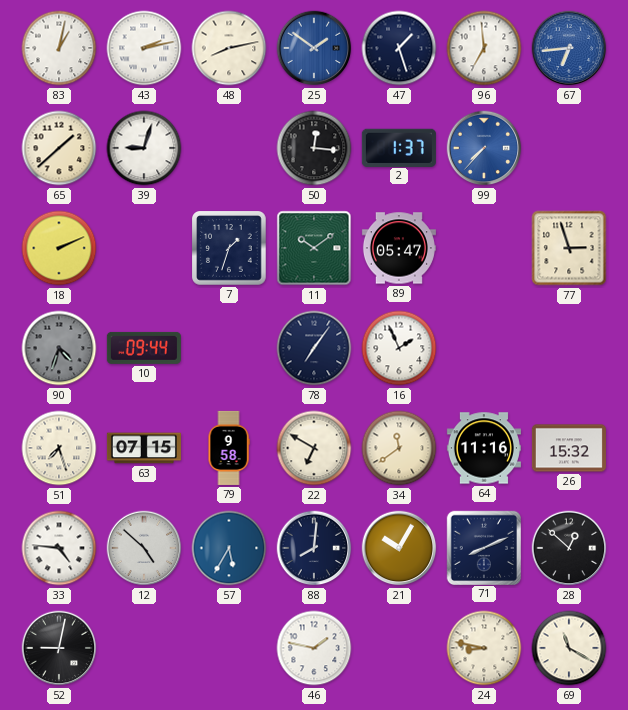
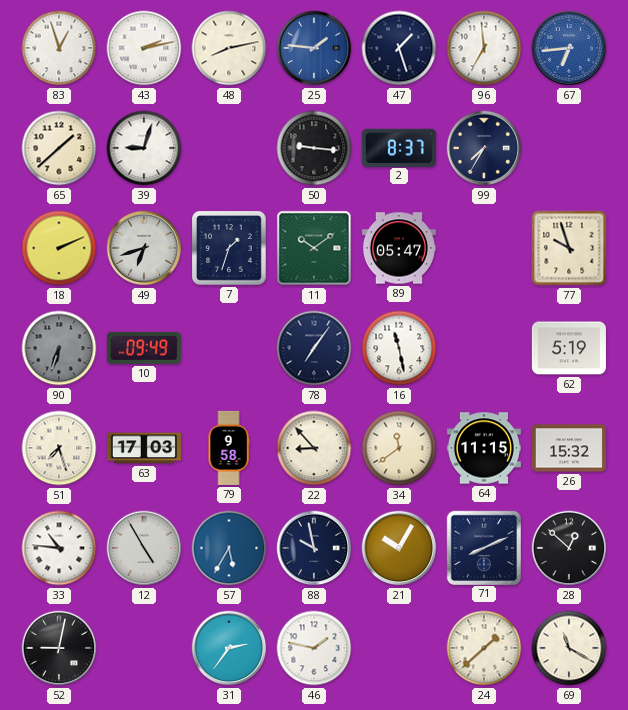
83: 1:02 -> 12:57 (59, 48)
25: 1:51 -> 1:46 (314, 48)
50: 12:16 -> 9:16 (314, 148)
2: 1:37 -> 8:37 (399, 147)
99: 7:37 -> 7:35 (484, 148)
99 dial: blue -> navy (484, 148)
49: none -> 6:42 (144, 248)
77: 2:57 -> 9:57 (569, 248)
90: 4:33 -> 6:33 (59, 348)
10: 09:44 -> 09:49 (144, 348)
16: 1:56 -> 11:28 (399, 348)
62: none -> 5:19 (569, 348)
63: 07:15 -> 17:03 (144, 448)
22: 6:50 -> 8:53 (314, 448)
64: 11:16 -> 11:15 (484, 448)
33: 4:46 -> 10:46 (59, 548)
12: 4:52 -> 4:55 (144, 548)
88: 8:01 -> 9:58 (314, 548)
31: none -> 2:36 (229, 648)
24: 8:47 -> 1:38 (484, 648)
